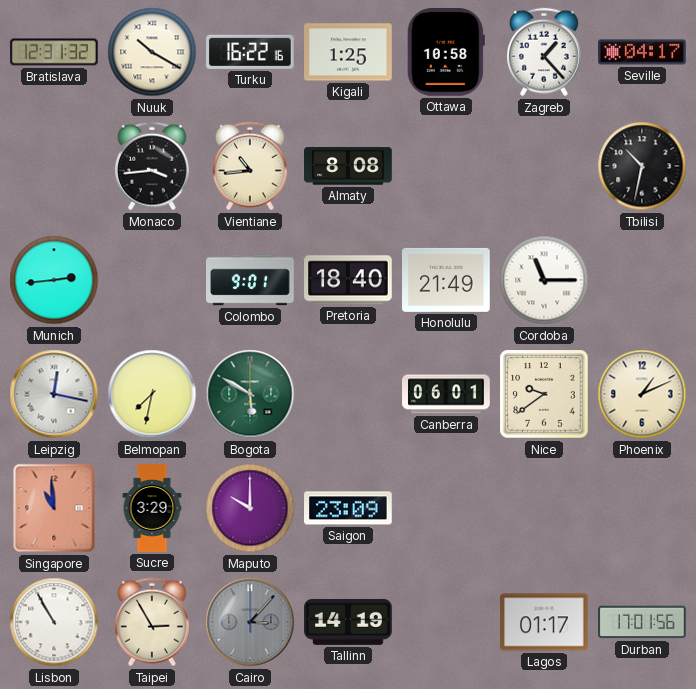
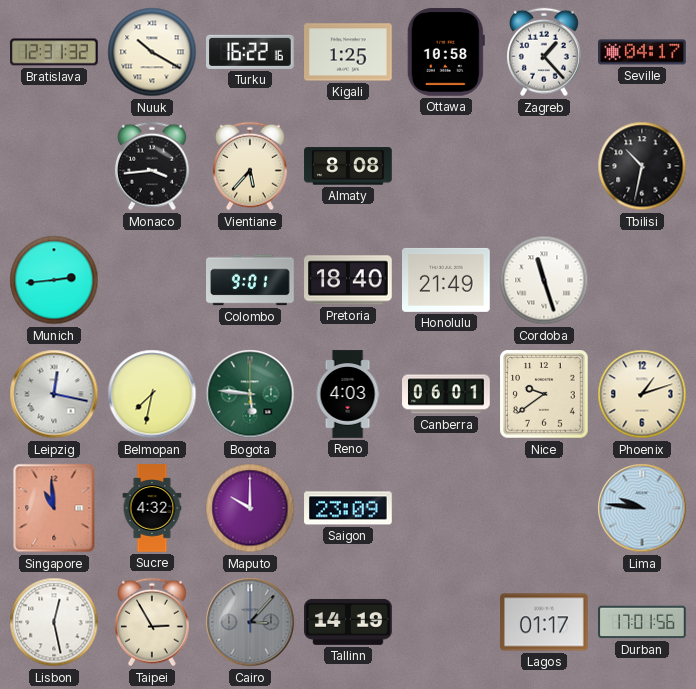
Vientiane: 10:44 -> 5:37 (250, 166)
Cordoba: 11:15 -> 11:27 (544, 280)
Bogota: 5:50 -> 5:46 (250, 394)
Reno: none -> 4:03 (348, 394)
Phoenix: 1:11 -> 1:12 (642, 394)
Sucre: 3:29 -> 4:32 (152, 508)
Lima: none -> 9:46 (642, 508)
Lisbon: 10:55 -> 12:28 (54, 622)
